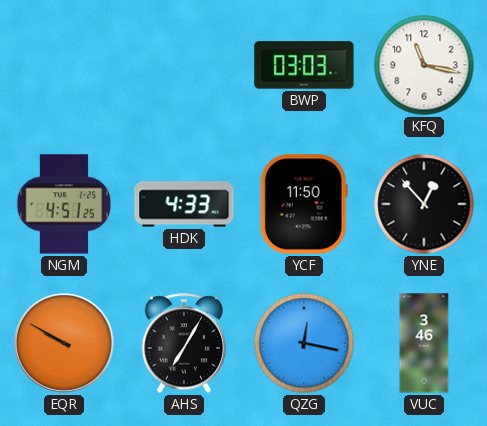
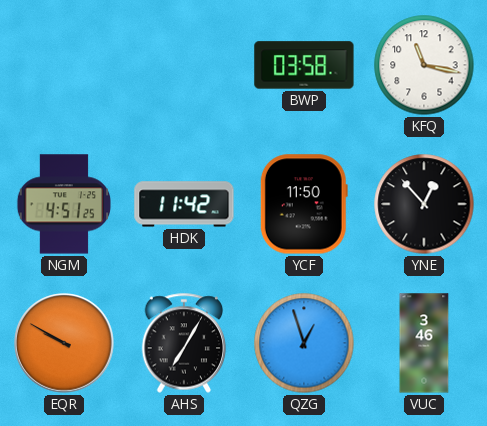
BWP: 03:03 -> 03:58 (304, 65)
HDK: 4:33 -> 11:42 (184, 204)
QZG: 12:17 -> 12:57 (304, 343)
